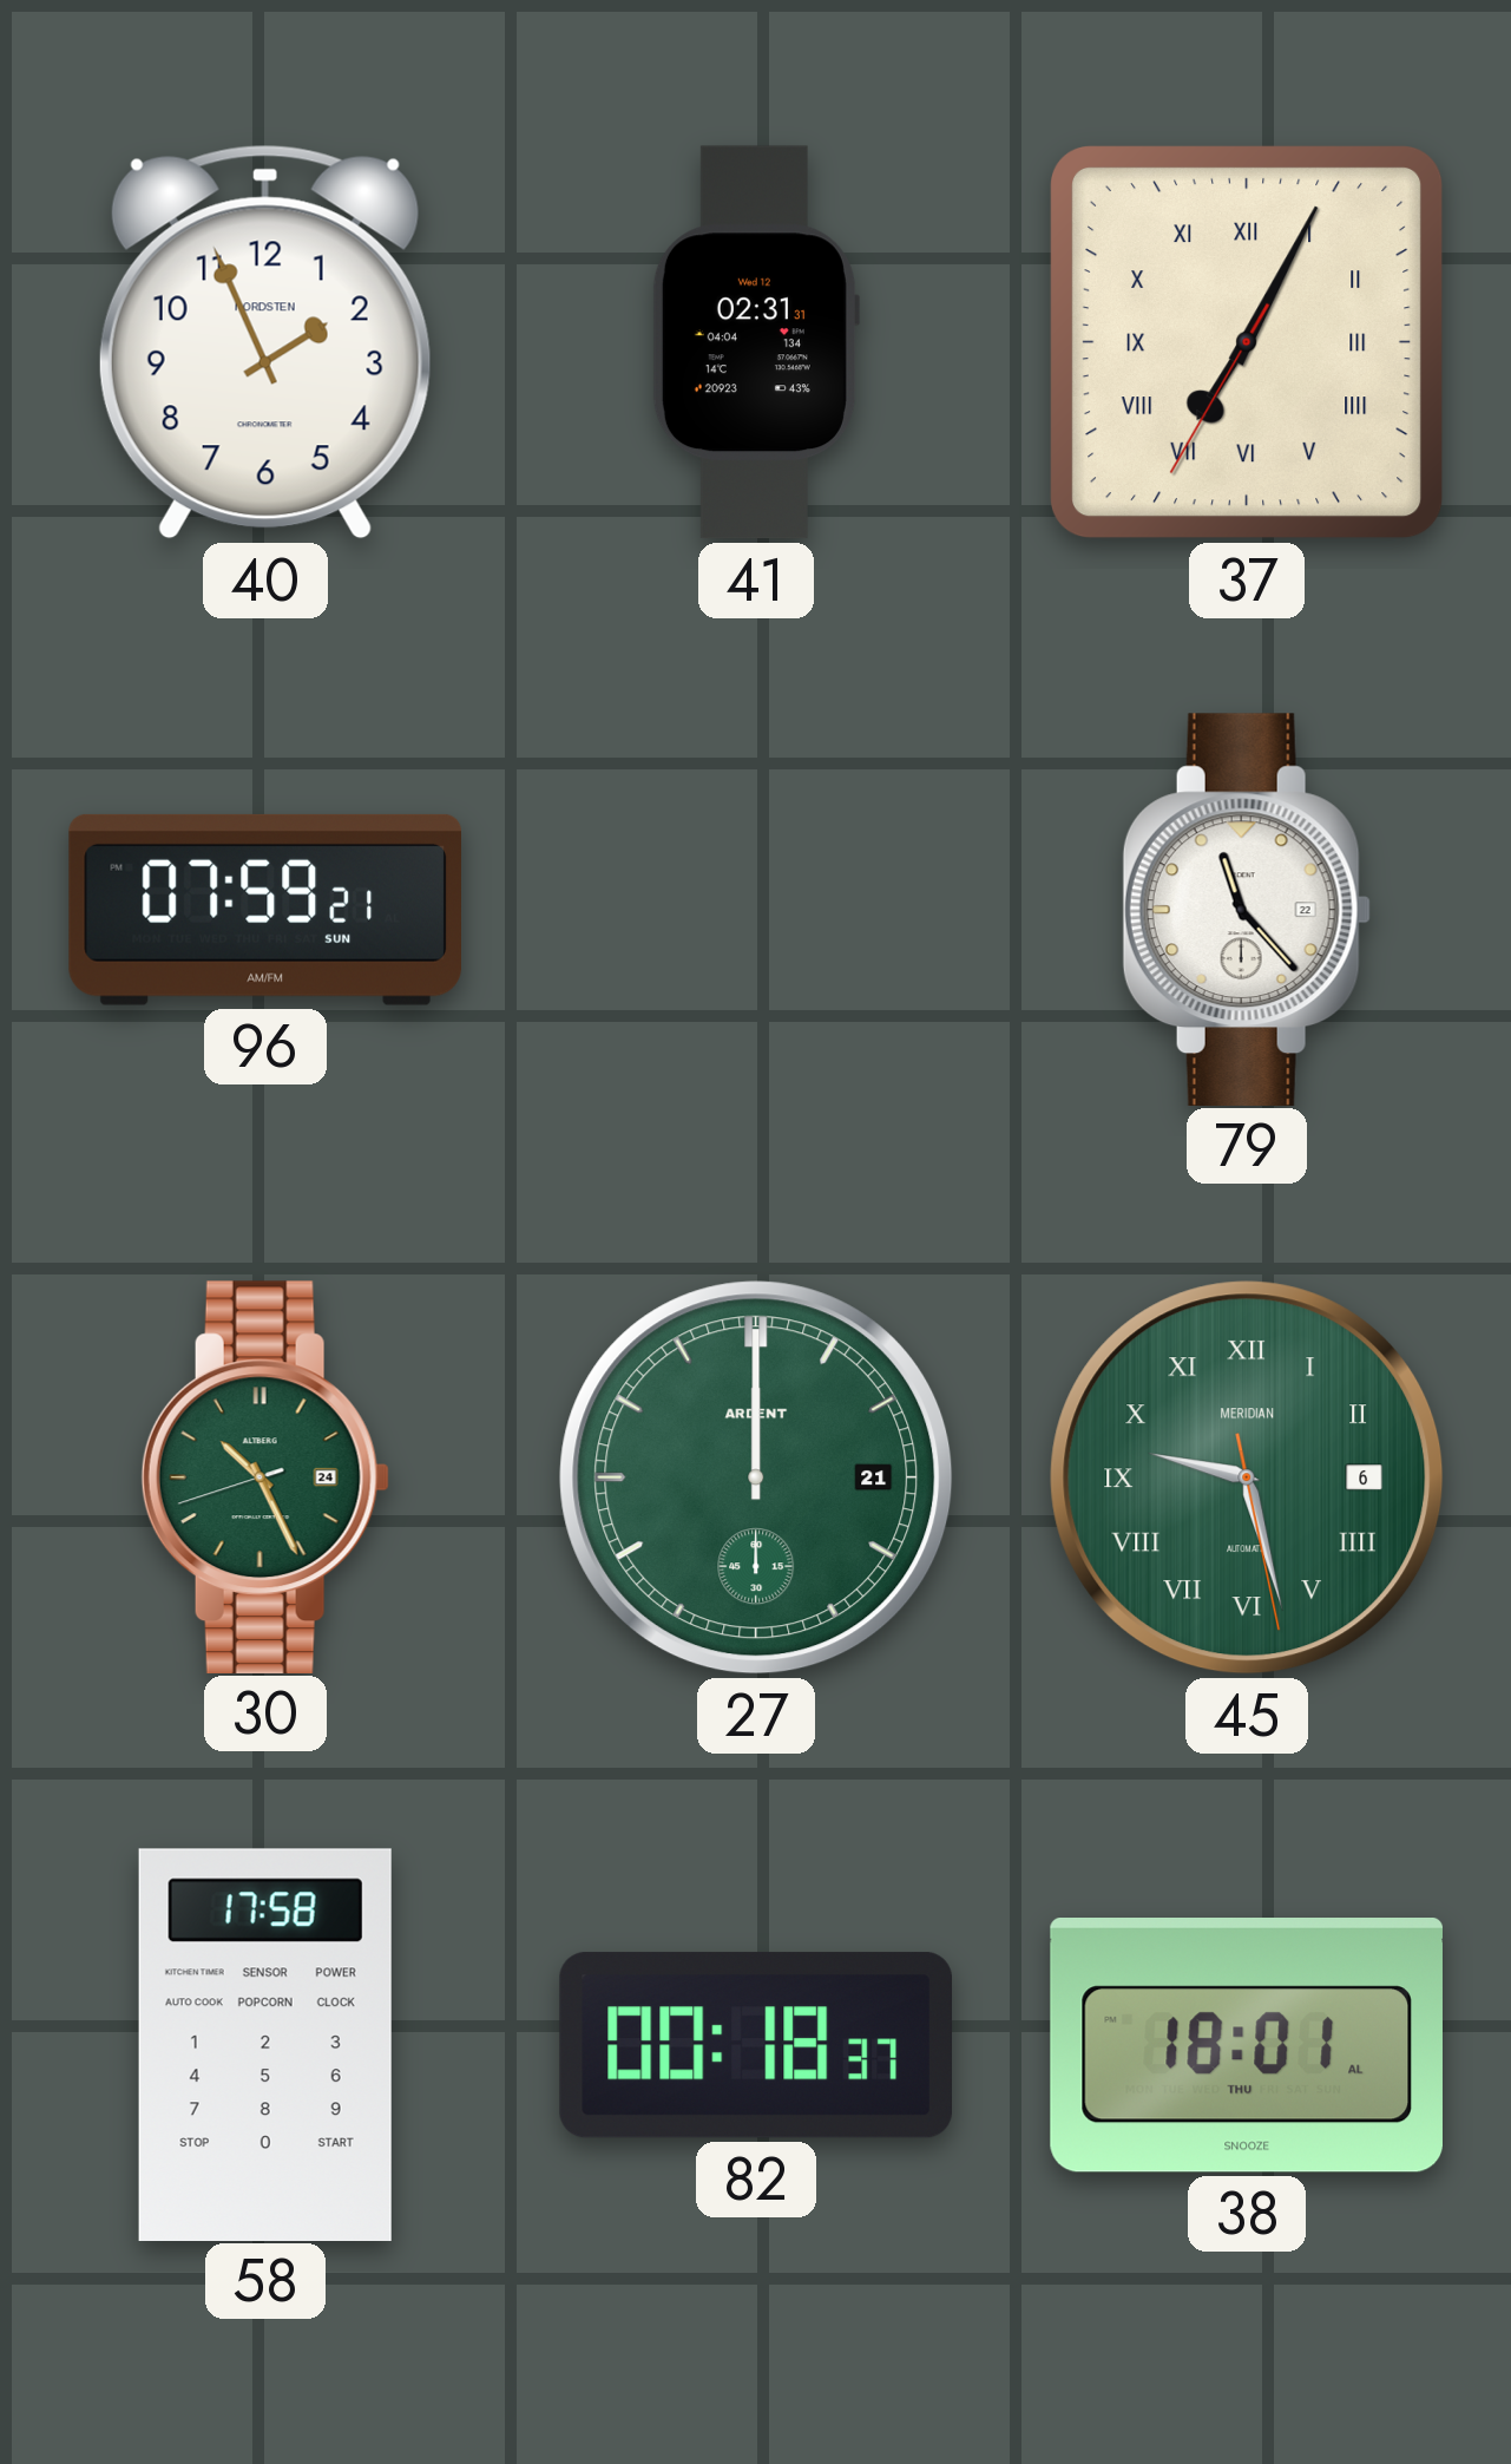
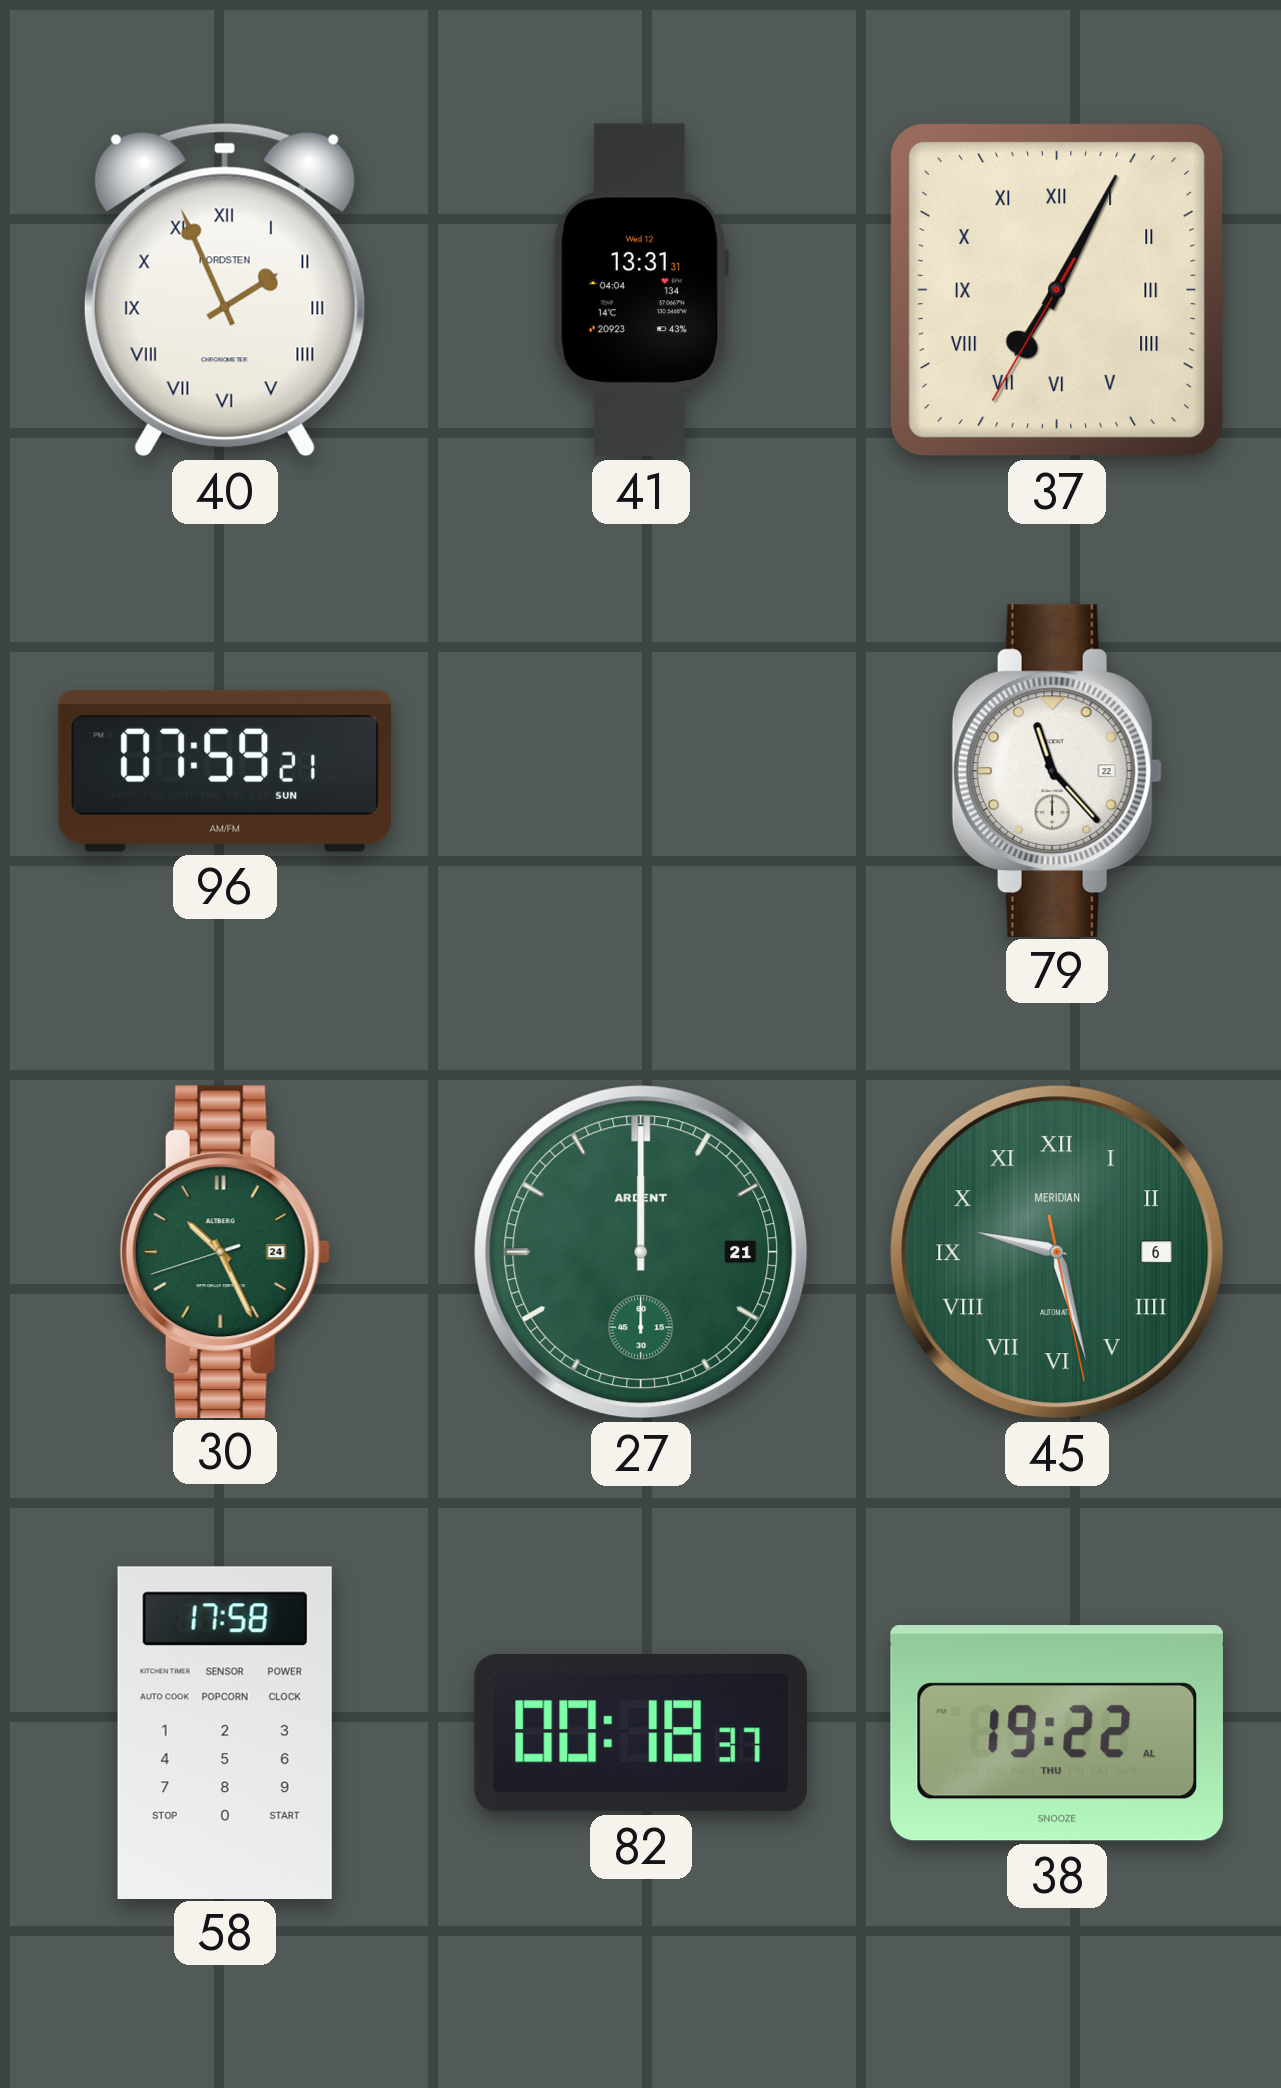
40 numerals: Arabic -> Roman (225, 290)
41: 02:31 -> 13:31 (640, 290)
38: 18:01 -> 19:22 (1057, 1734)
